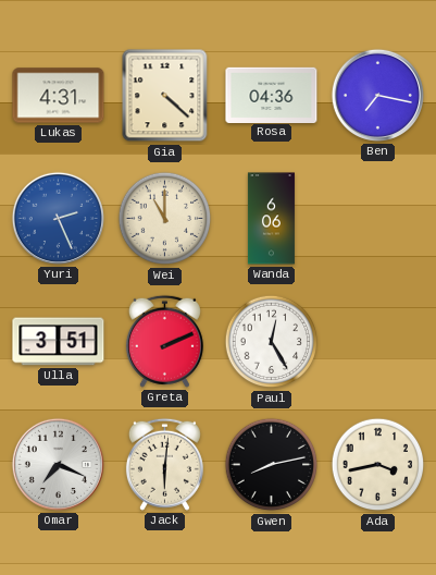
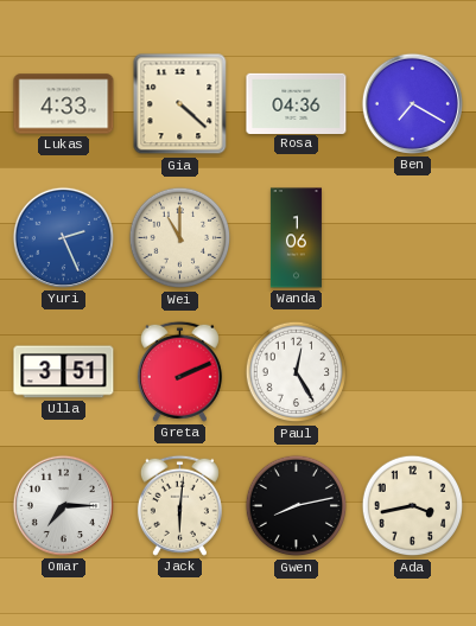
Lukas: 4:31 -> 4:33 (64, 104)
Ben: 7:17 -> 7:20 (412, 103)
Wanda: 6:06 -> 1:06 (296, 238)
Omar: 7:19 -> 7:15 (63, 505)
